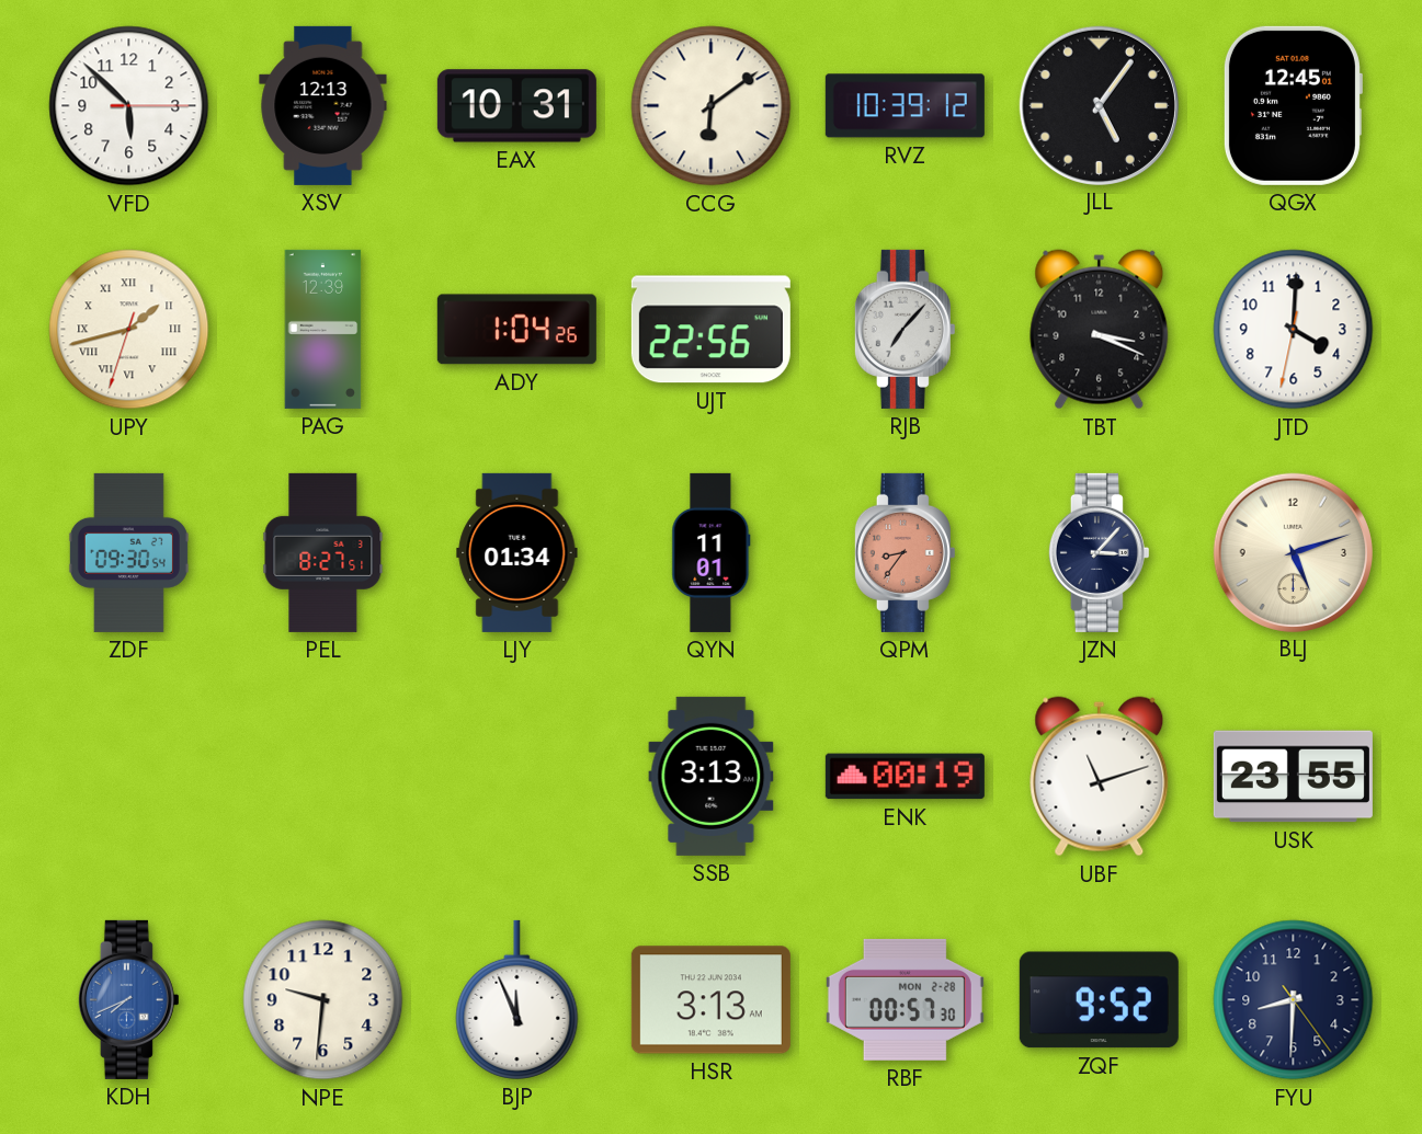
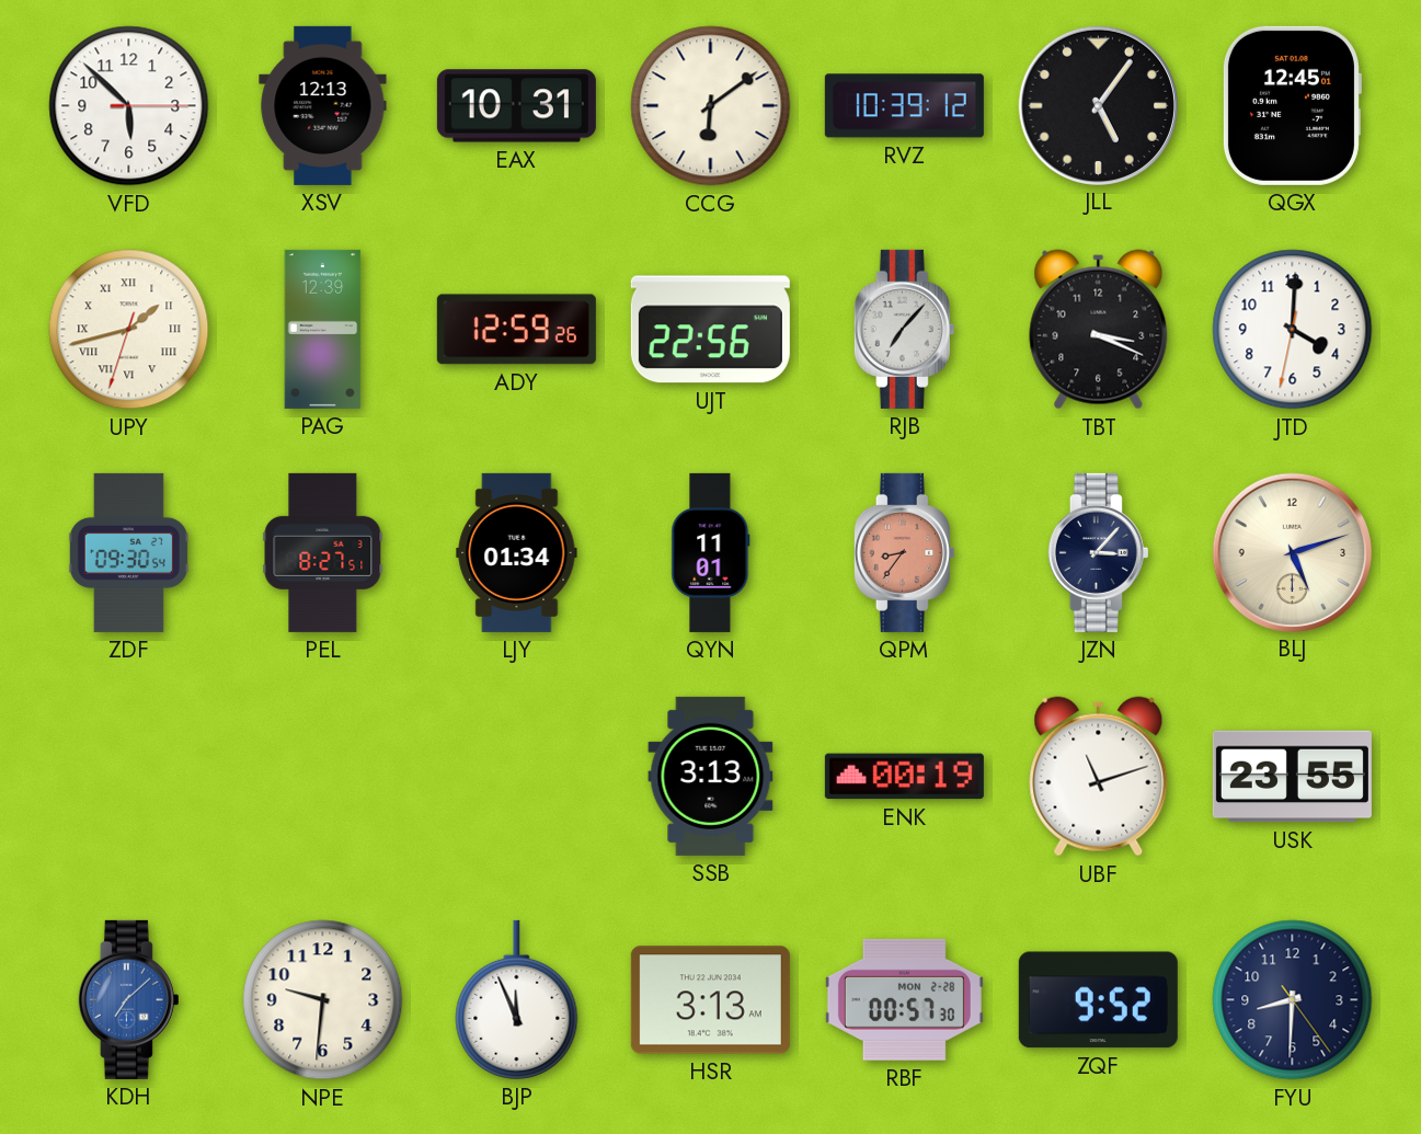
ADY: 1:04 -> 12:59 (516, 330)
KDH: 7:41 -> 7:08 (128, 999)
